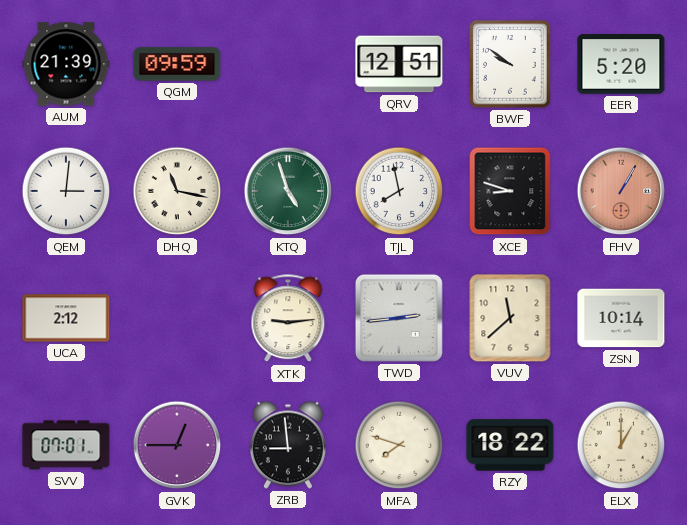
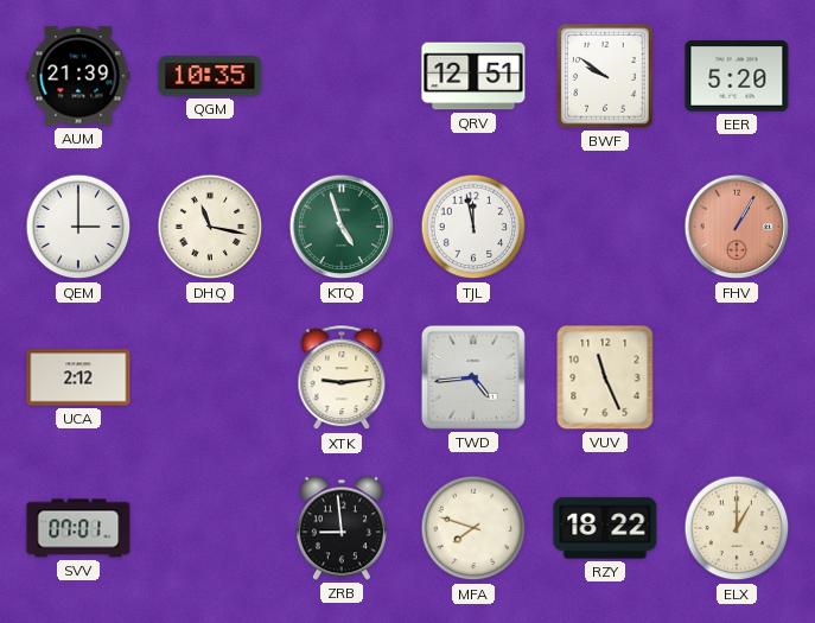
QGM: 09:59 -> 10:35 (210, 76)
QEM: 3:01 -> 3:00 (78, 227)
TJL: 7:58 -> 11:58 (473, 227)
XCE: 8:48 -> none (510, 191)
TWD: 2:44 -> 4:44 (473, 377)
VUV: 11:38 -> 11:26 (605, 377)
ZSN: 10:14 -> none (621, 318)
GVK: 12:45 -> none (177, 445)
